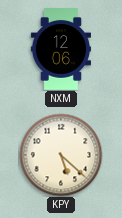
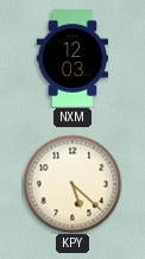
NXM: 12:06 -> 12:03 (71, 59)
